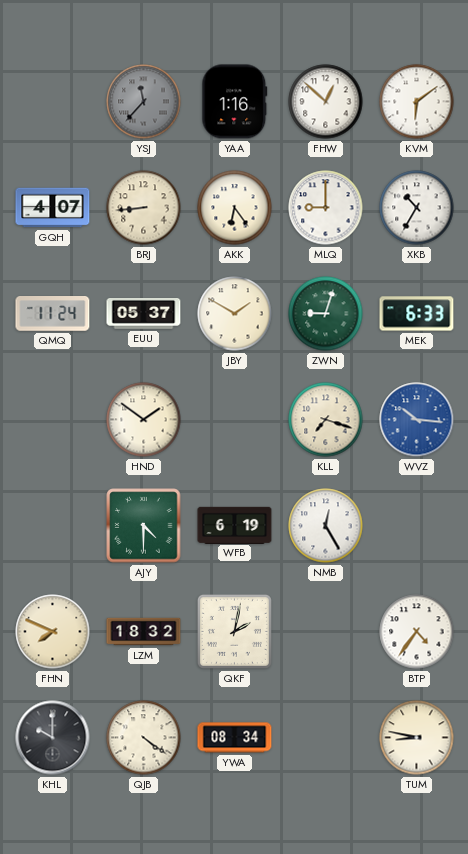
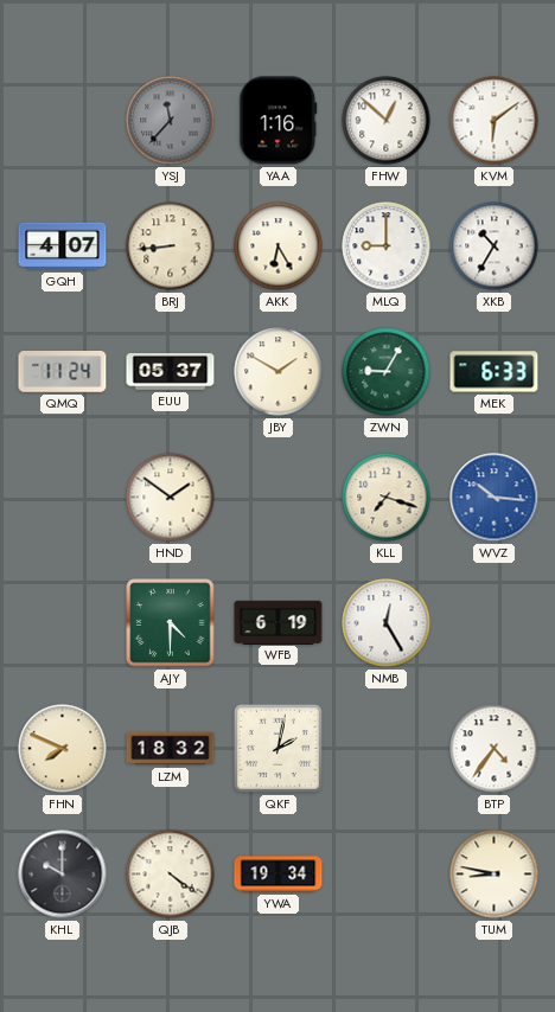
AKK: 6:24 -> 6:25 (279, 246)
ZWN: 9:03 -> 9:05 (387, 372)
YWA: 08:34 -> 19:34 (279, 875)
